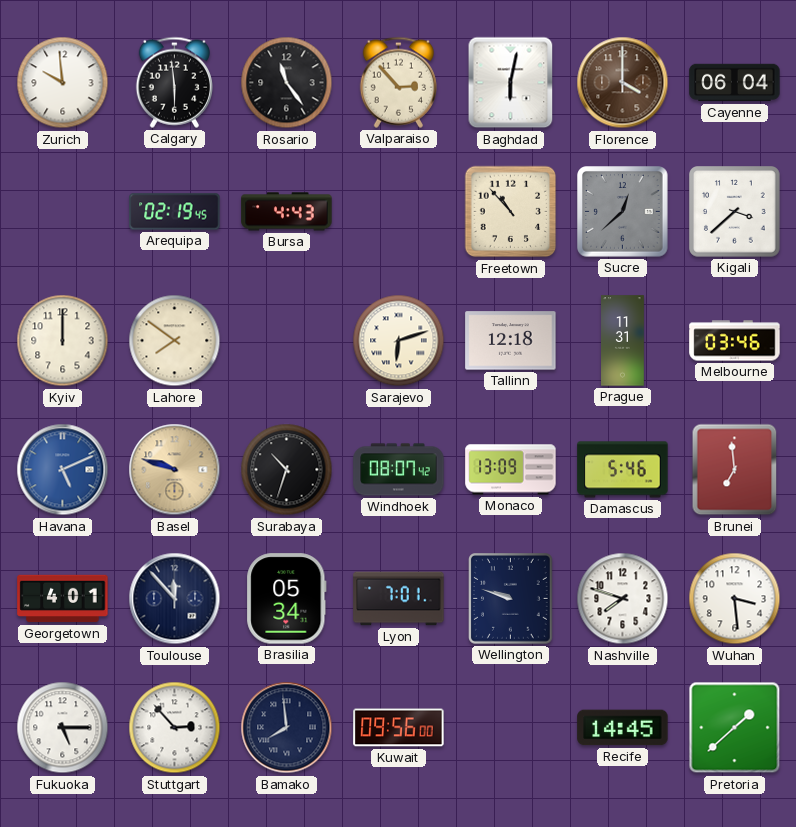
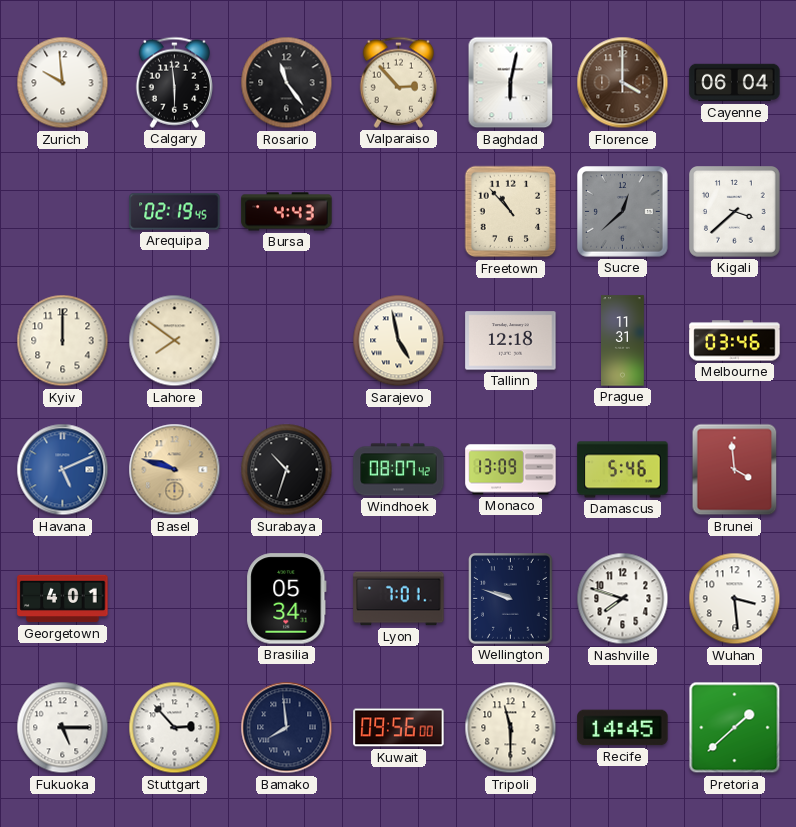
Sarajevo: 6:12 -> 4:58 (399, 341)
Brunei: 6:59 -> 3:59 (735, 470)
Toulouse: 11:53 -> none (175, 599)
Tripoli: none -> 11:30 (511, 728)
